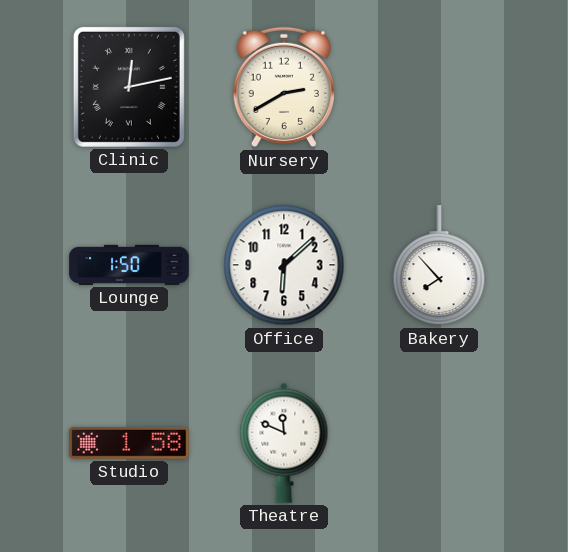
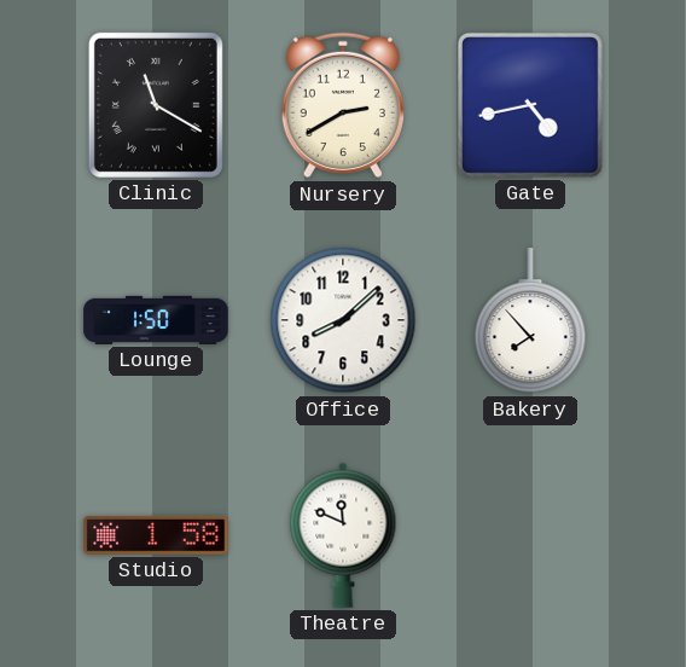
Clinic: 12:13 -> 11:20 (156, 105)
Gate: none -> 4:43 (530, 105)
Office: 6:08 -> 8:08 (343, 320)
